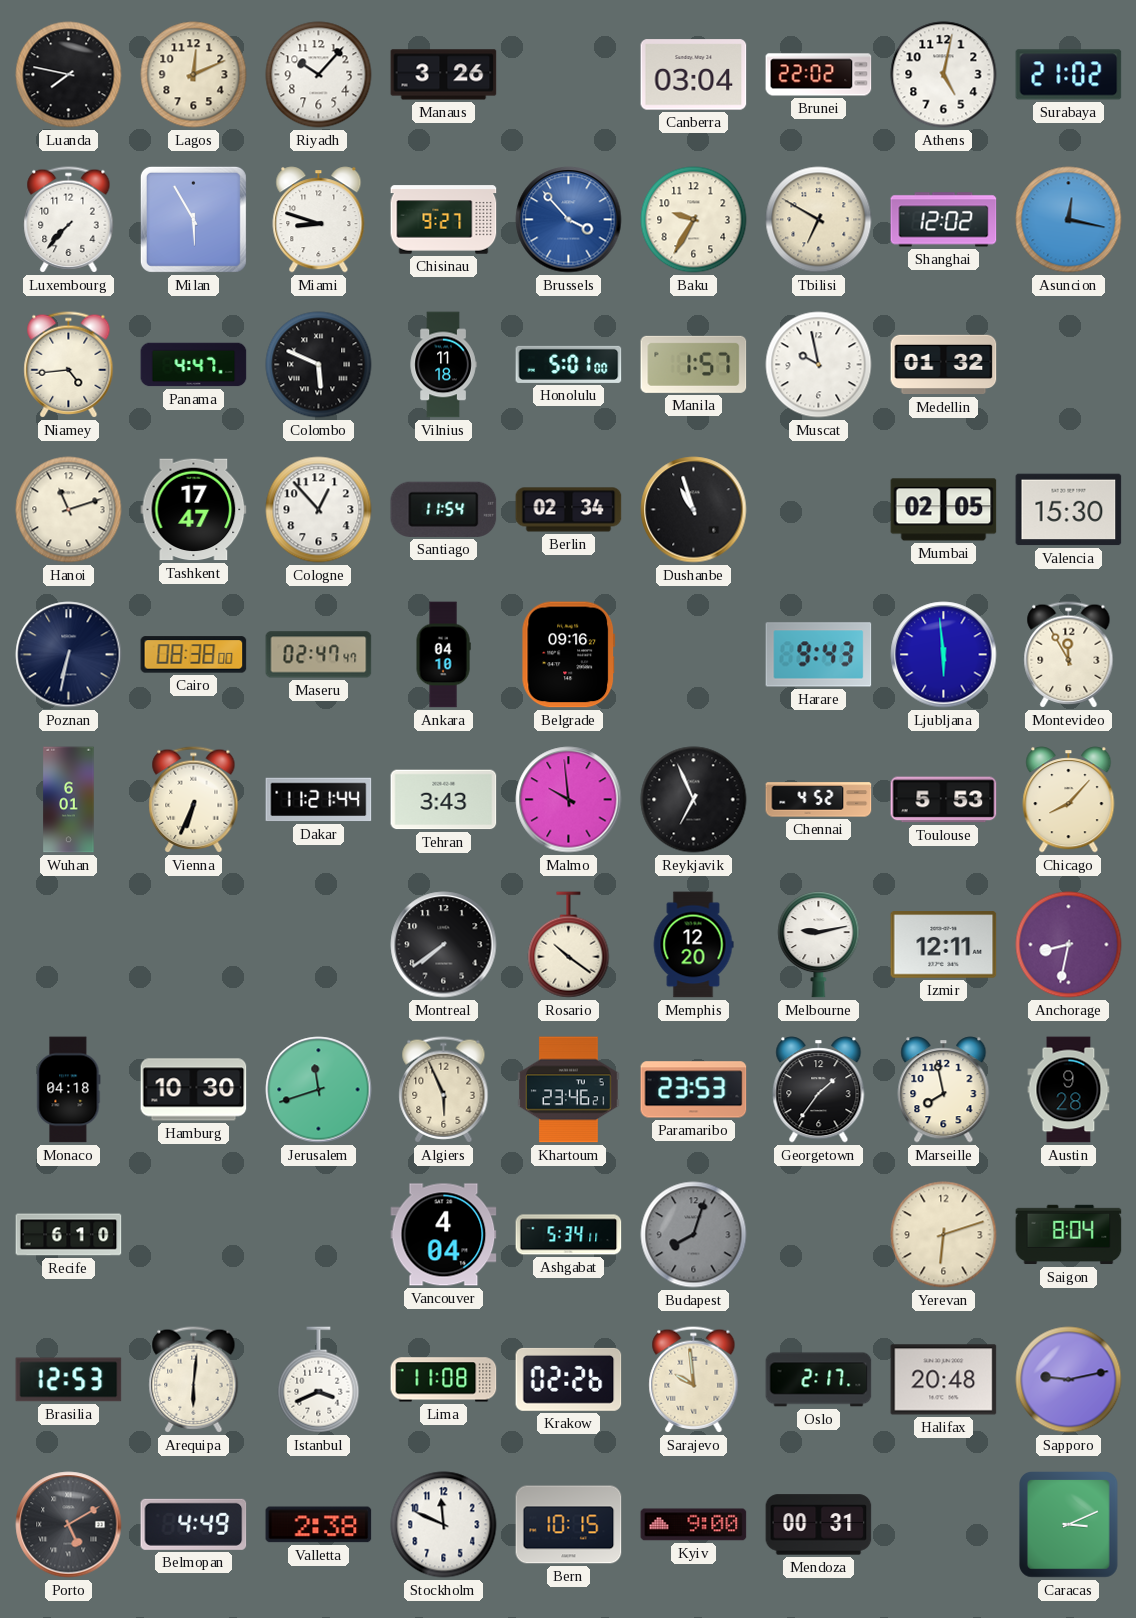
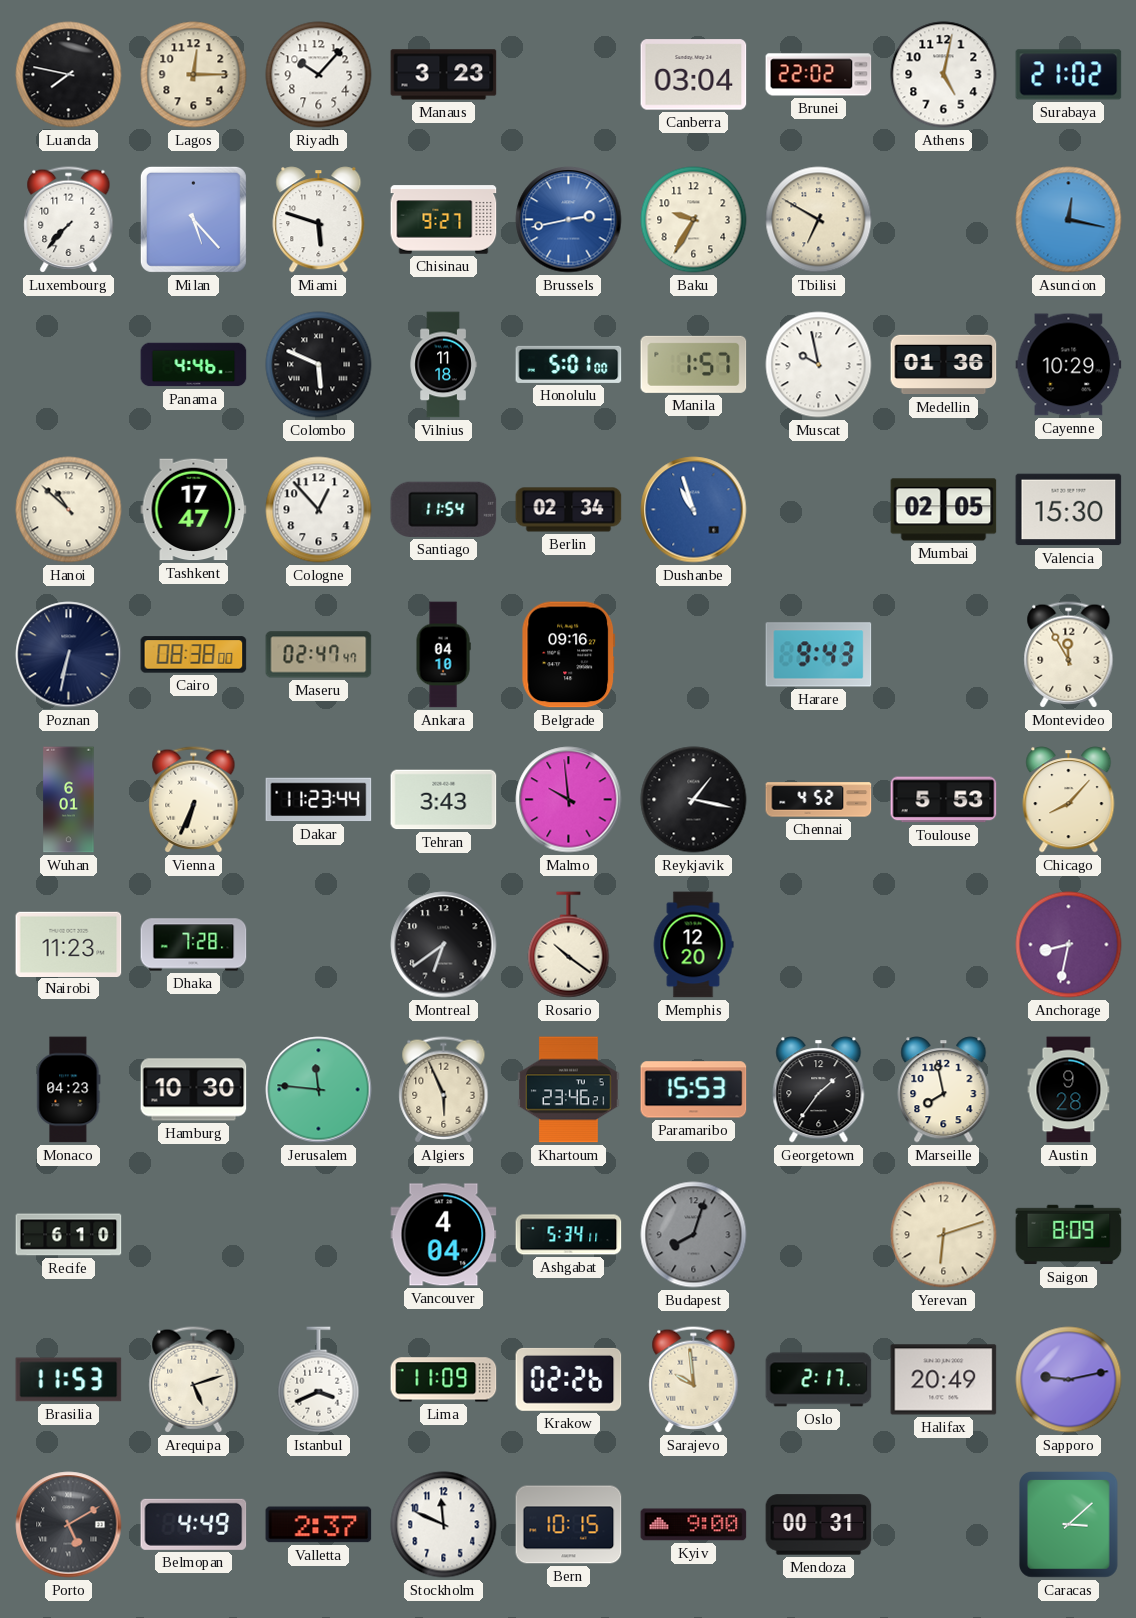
Lagos: 12:11 -> 12:15 (194, 75)
Manaus: 3:26 -> 3:23 (444, 75)
Milan: 5:55 -> 5:23 (193, 219)
Miami: 8:48 -> 5:48 (319, 220)
Brussels: 3:53 -> 2:43 (569, 220)
Shanghai: 12:02 -> none (944, 220)
Niamey: 4:44 -> none (69, 365)
Panama: 4:47 -> 4:46 (194, 365)
Medellin: 01:32 -> 01:36 (944, 365)
Cayenne: none -> 10:29 (1069, 365)
Hanoi: 11:12 -> 10:52 (69, 510)
Dushanbe dial: black -> blue (694, 510)
Ljubljana: 5:59 -> none (944, 655)
Dakar: 11:21 -> 11:23 (319, 800)
Reykjavik: 6:56 -> 1:17 (694, 800)
Nairobi: none -> 11:23 (69, 944)
Dhaka: none -> 7:28 (194, 945)
Montreal: 7:39 -> 6:39 (444, 945)
Melbourne: 9:13 -> none (819, 945)
Izmir: 12:11 -> none (944, 945)
Monaco: 04:18 -> 04:23 (69, 1090)
Jerusalem: 11:42 -> 11:46 (319, 1090)
Paramaribo: 23:53 -> 15:53 (694, 1090)
Saigon: 8:04 -> 8:09 (1069, 1235)
Brasilia: 12:53 -> 11:53 (69, 1380)
Arequipa: 6:01 -> 5:12 (194, 1380)
Lima: 11:08 -> 11:09 (444, 1380)
Halifax: 20:48 -> 20:49 (944, 1380)
Valletta: 2:38 -> 2:37 (319, 1525)
Caracas: 3:11 -> 3:08 (1069, 1525)
